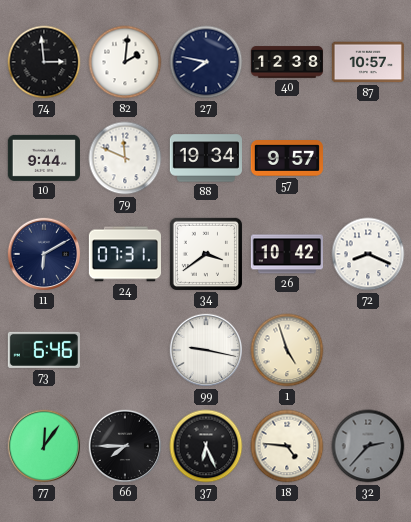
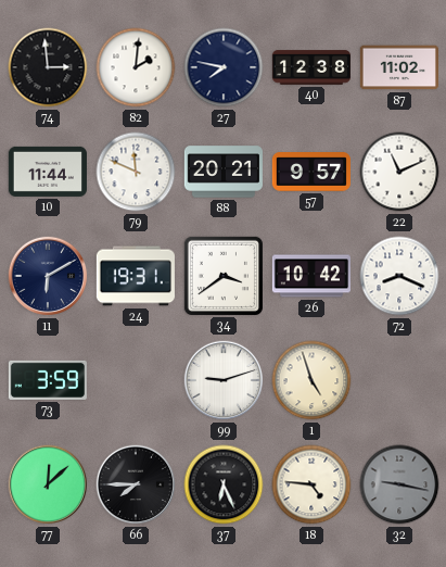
87: 10:57 -> 11:02 (399, 67)
10: 9:44 -> 11:44 (48, 172)
88: 19:34 -> 20:21 (224, 172)
22: none -> 11:11 (399, 172)
24: 07:31 -> 19:31 (136, 276)
73: 6:46 -> 3:59 (48, 380)
99: 9:17 -> 9:12 (224, 380)
77: 12:06 -> 12:08 (48, 484)
32: 2:37 -> 9:17 (399, 484)
